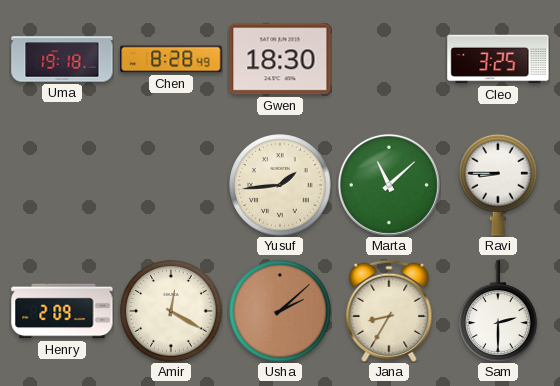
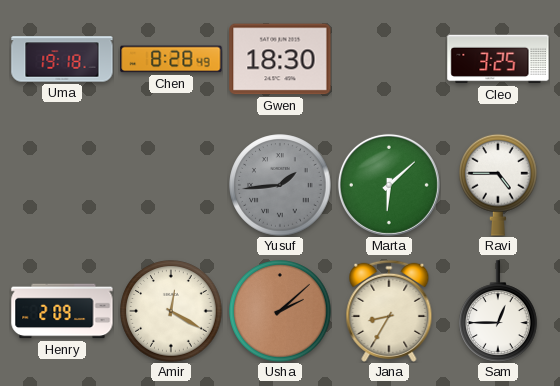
Yusuf dial: cream -> grey (280, 185)
Marta: 11:08 -> 6:08 (389, 185)
Ravi: 8:45 -> 4:45 (498, 185)
Sam: 2:30 -> 12:45 (498, 311)
